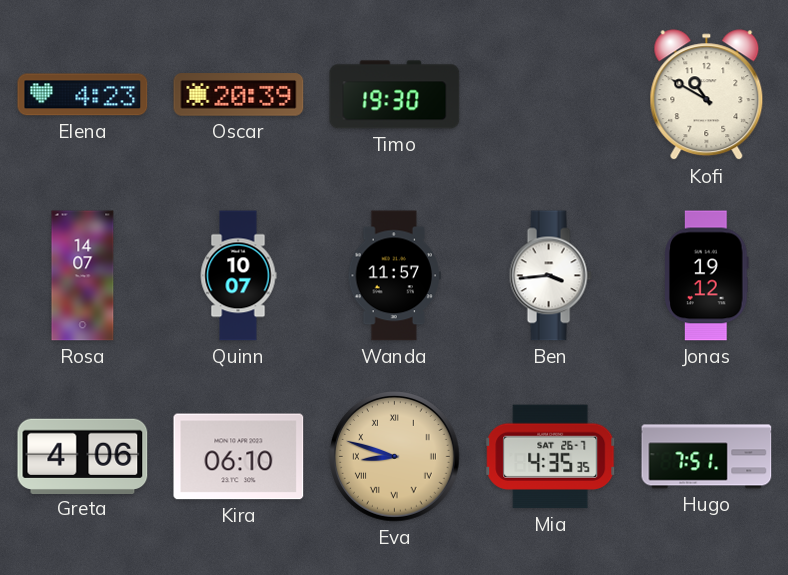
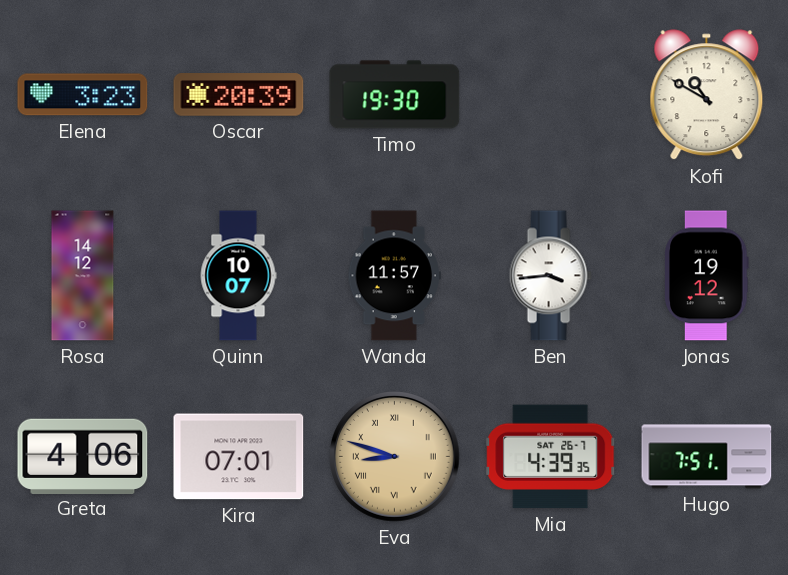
Elena: 4:23 -> 3:23 (83, 95)
Rosa: 14:07 -> 14:12 (83, 276)
Kira: 06:10 -> 07:01 (239, 457)
Mia: 4:35 -> 4:39 (551, 457)
